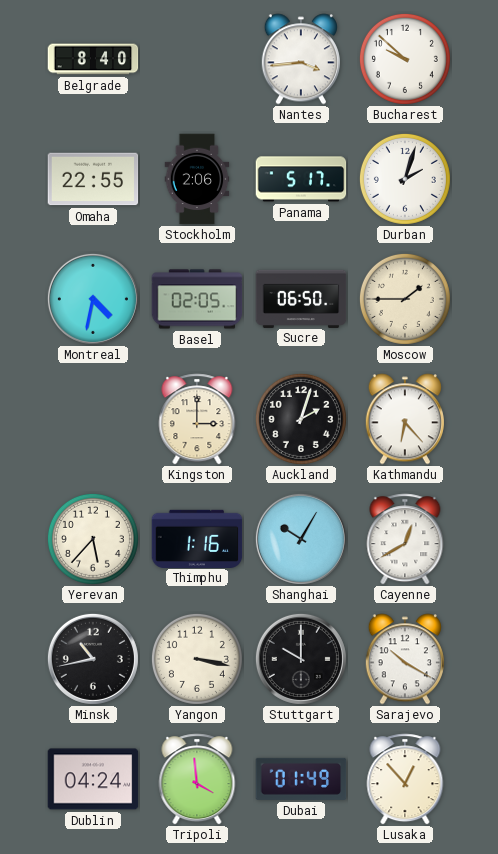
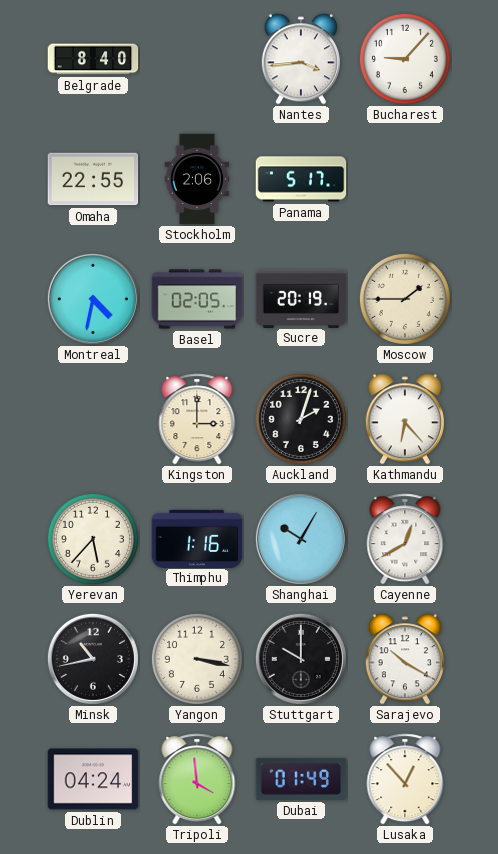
Bucharest: 9:52 -> 9:07 (405, 59)
Durban: 2:03 -> none (405, 179)
Sucre: 06:50 -> 20:19 (301, 298)
